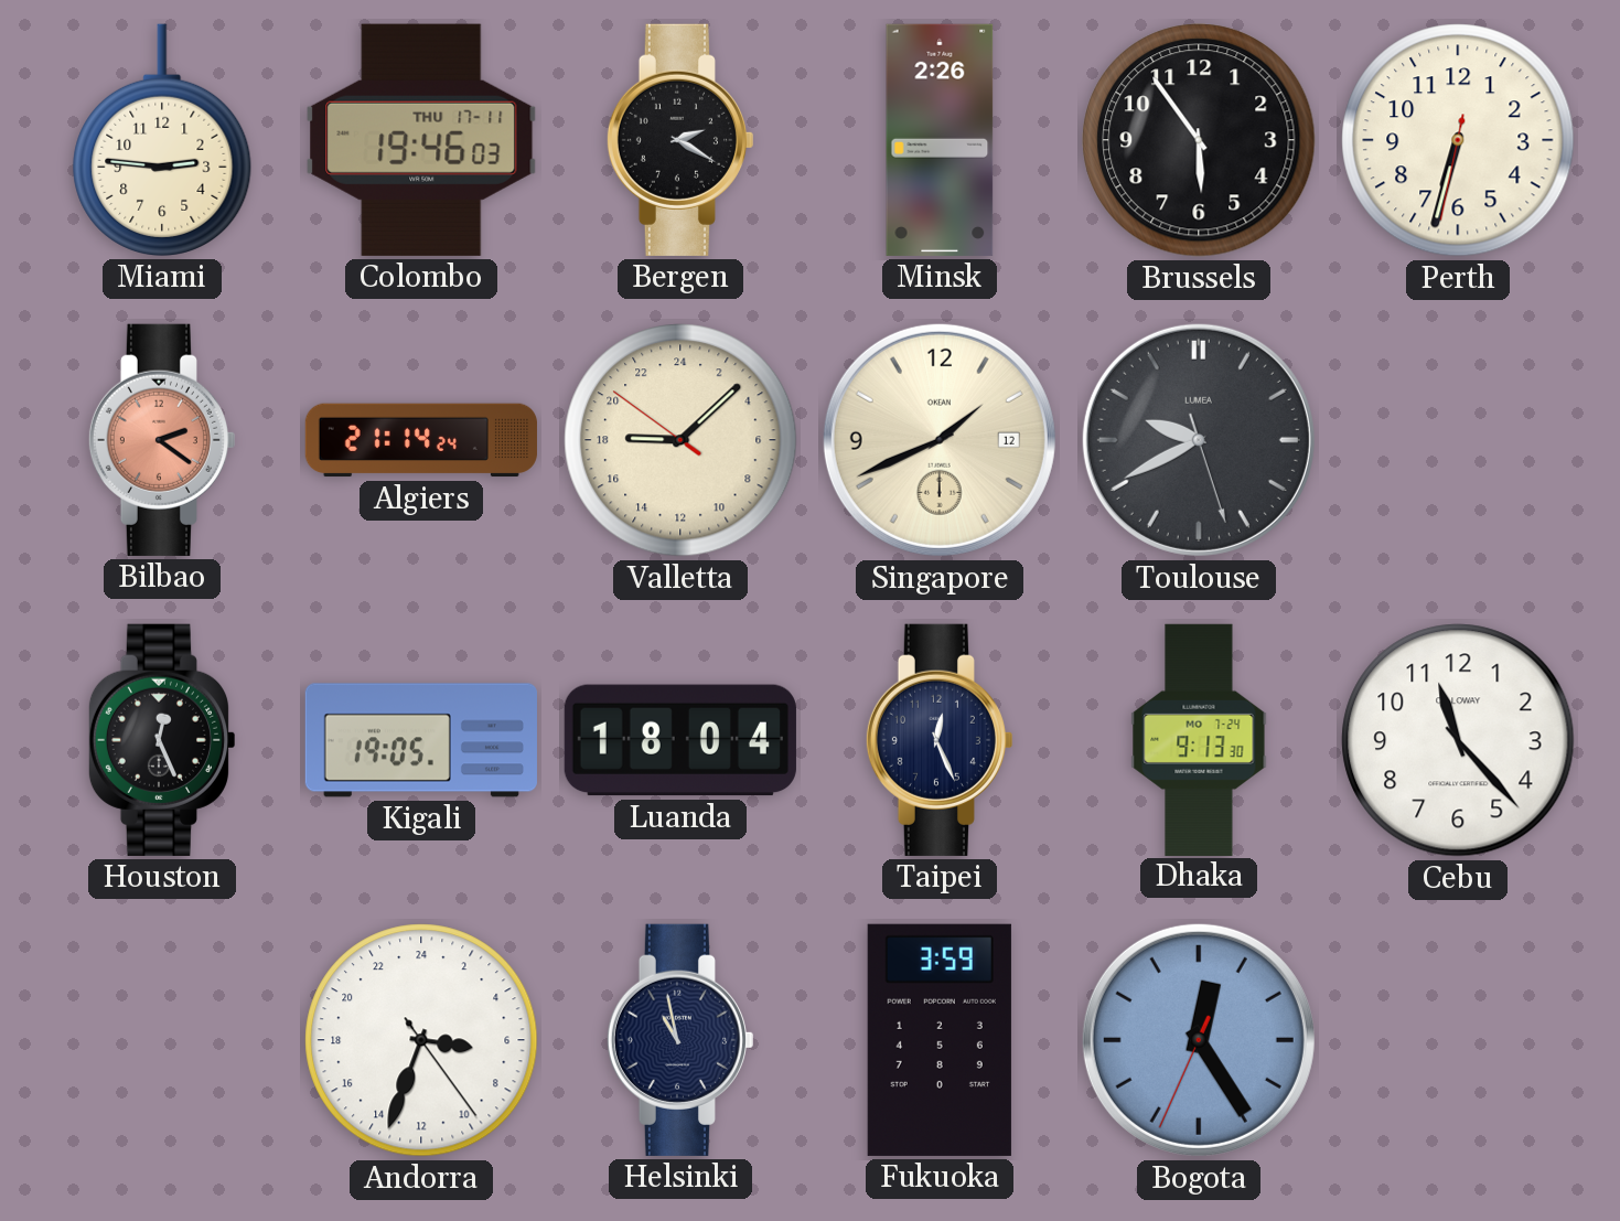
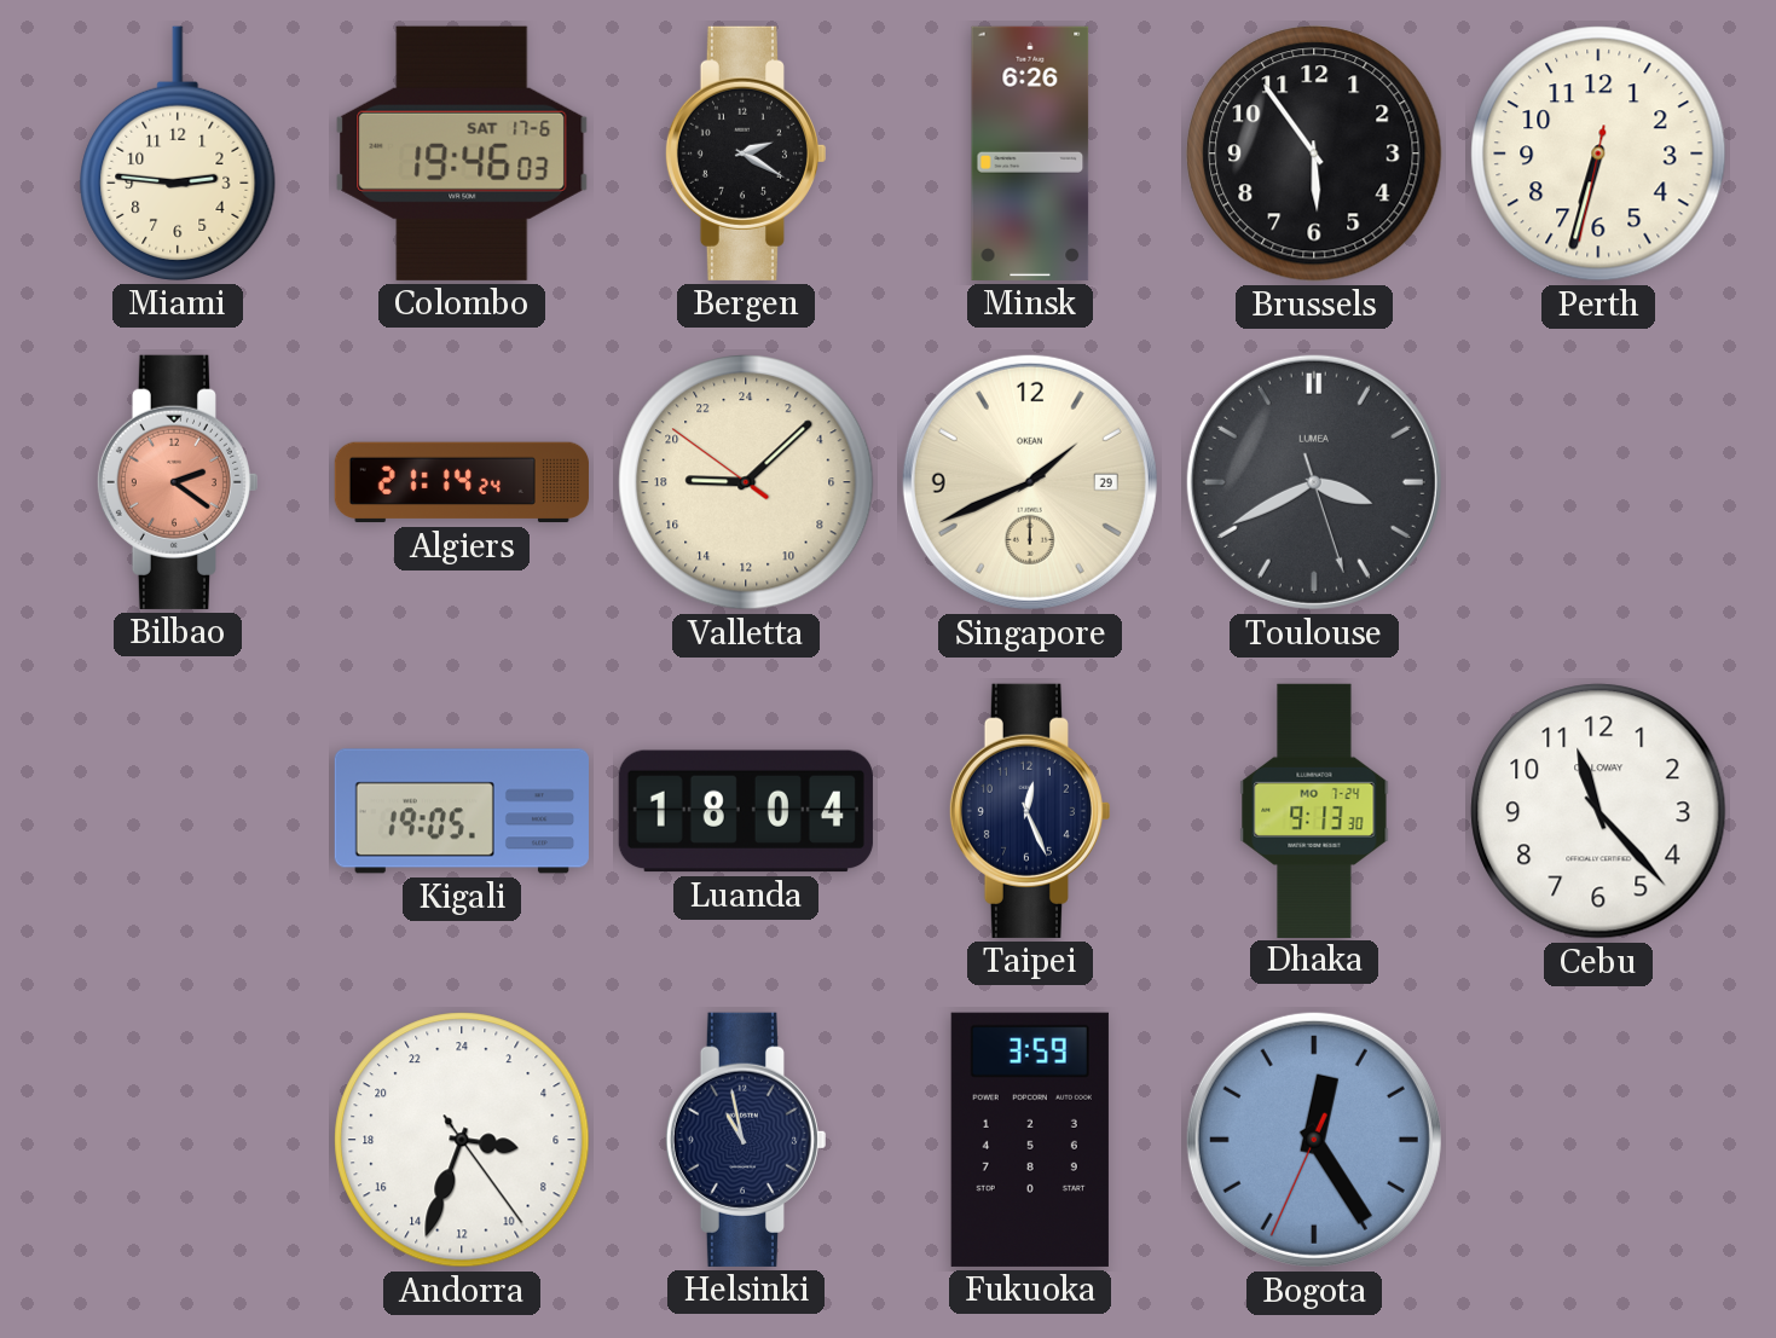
Colombo date: THU 17-11 -> SAT 17-6 (462, 154)
Minsk: 2:26 -> 6:26 (1030, 154)
Singapore date: 12 -> 29 (1030, 482)
Toulouse: 9:40 -> 3:40 (1314, 482)
Houston: 12:26 -> none (161, 740)
